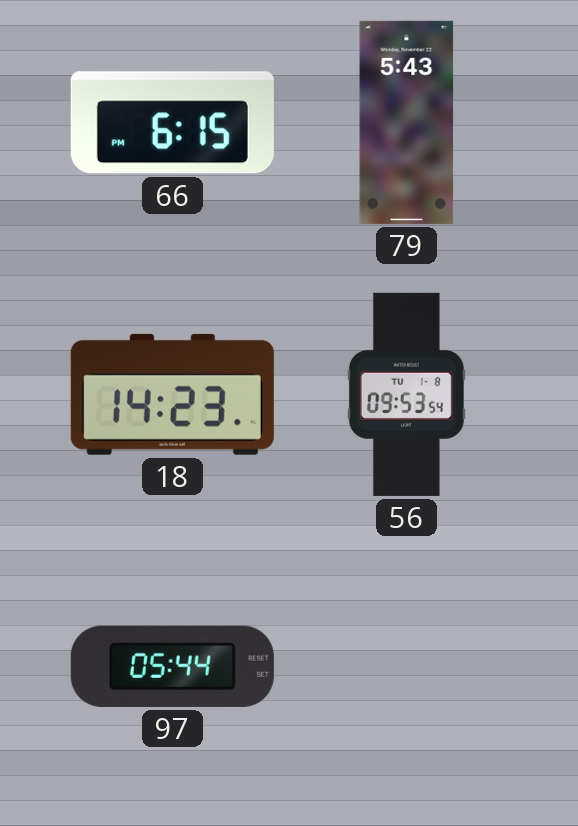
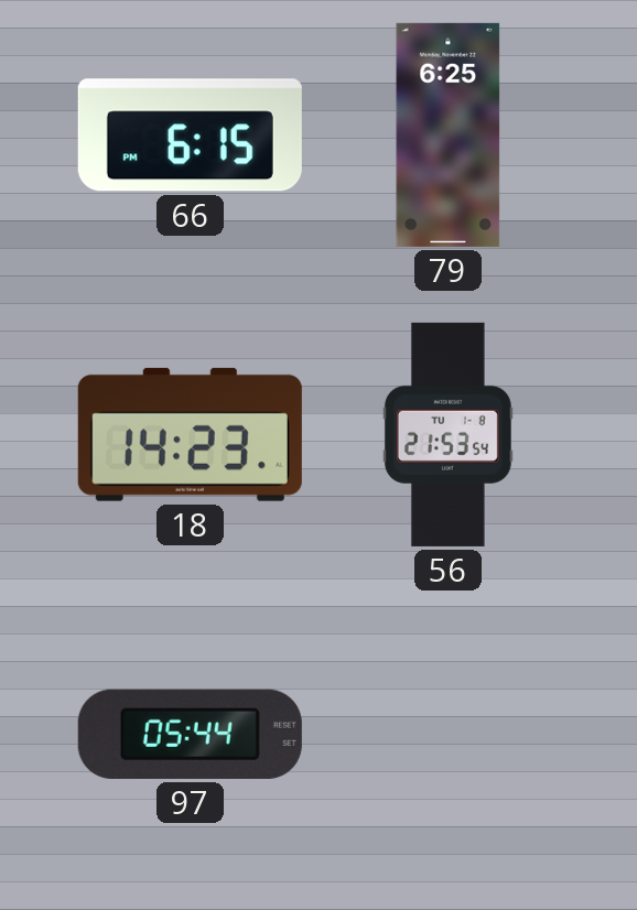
79: 5:43 -> 6:25 (449, 134)
56: 09:53 -> 21:53 (447, 434)
